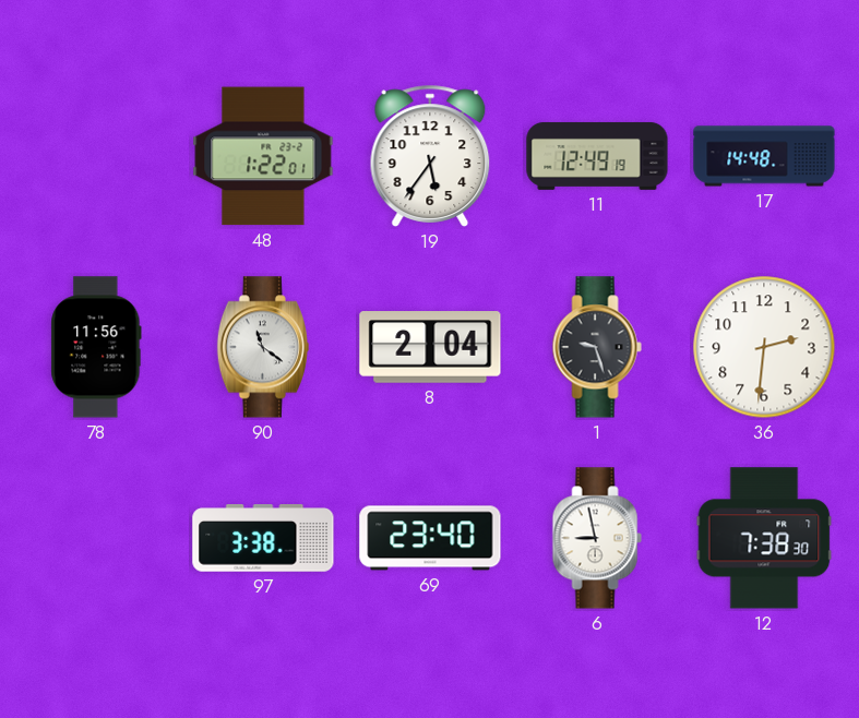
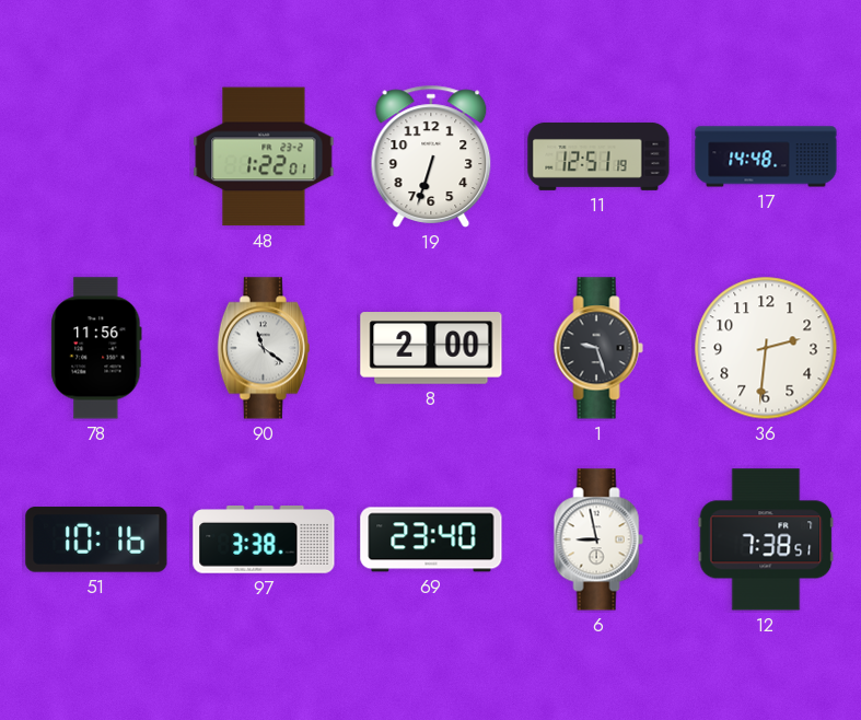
19: 5:36 -> 6:33 (431, 156)
11: 12:49 -> 12:51 (598, 156)
8: 2:04 -> 2:00 (431, 348)
51: none -> 10:16 (96, 539)
12: 7:38:30 -> 7:38:51 (766, 539)
